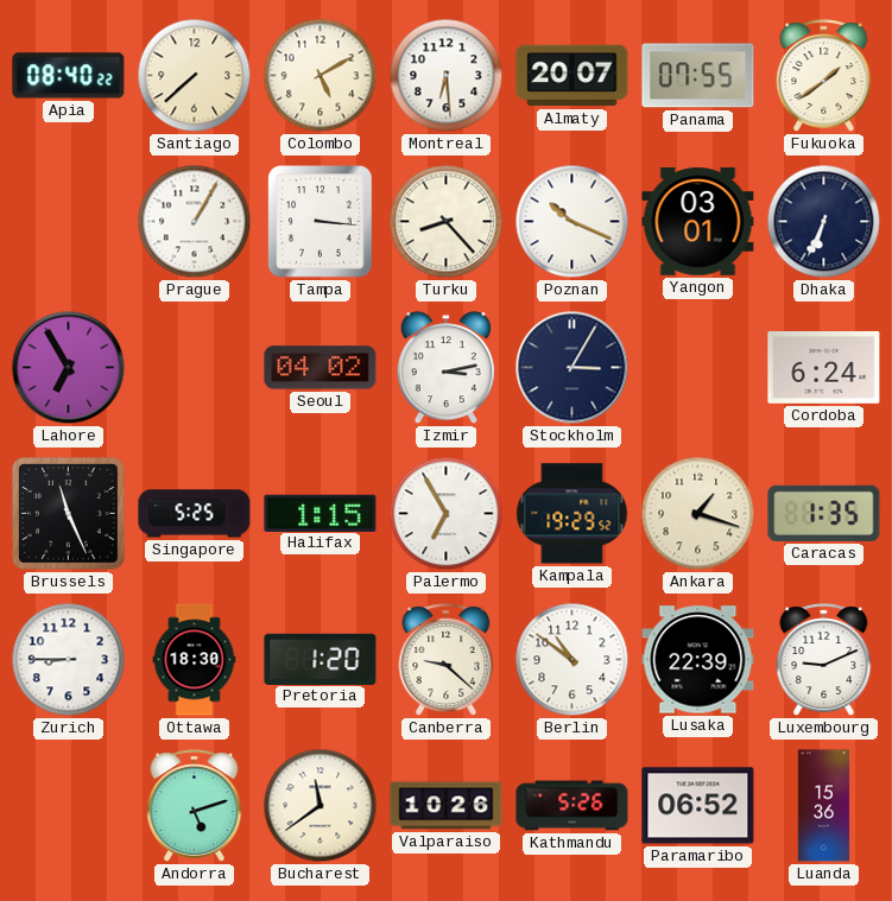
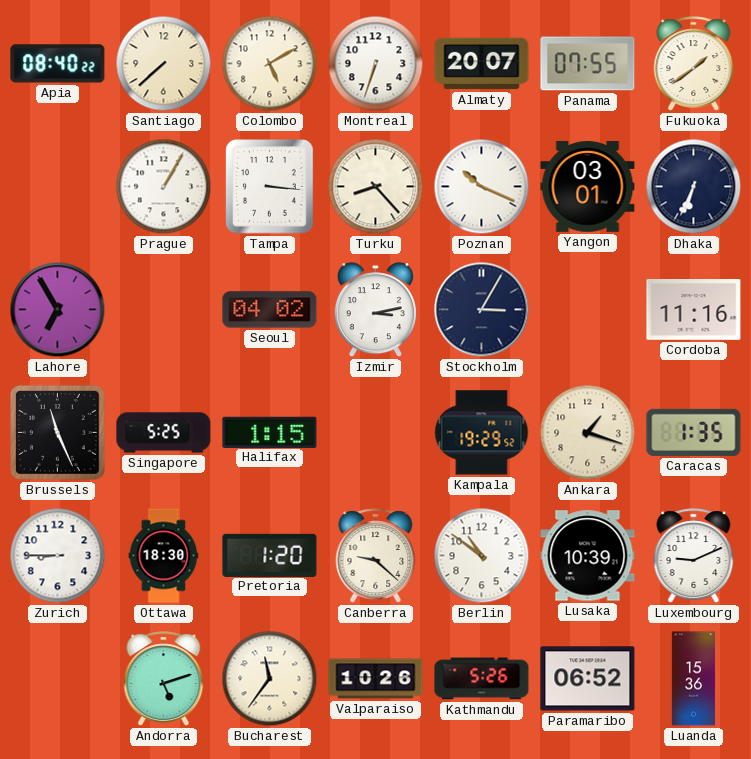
Montreal: 6:29 -> 6:33 (376, 64)
Cordoba: 6:24 -> 11:16 (694, 310)
Palermo: 6:55 -> none (447, 514)
Lusaka: 22:39 -> 10:39 (588, 556)
Bucharest: 11:39 -> 11:36 (270, 679)
